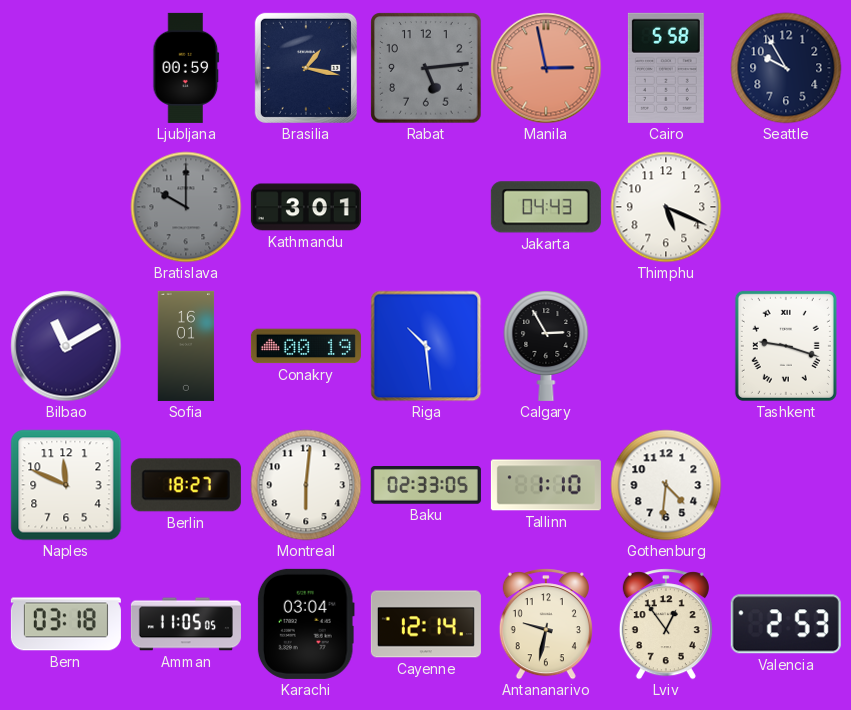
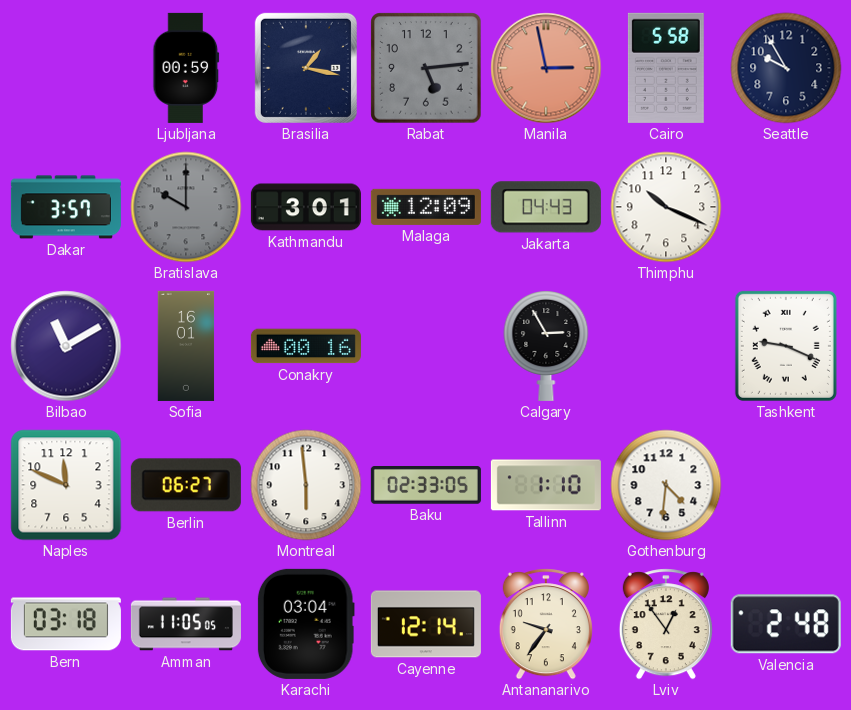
Dakar: none -> 3:57 (66, 207)
Malaga: none -> 12:09 (426, 207)
Thimphu: 5:19 -> 10:19 (666, 207)
Conakry: 00:19 -> 00:16 (306, 346)
Riga: 10:29 -> none (426, 346)
Tashkent: 9:18 -> 9:19 (786, 346)
Berlin: 18:27 -> 06:27 (186, 485)
Montreal: 6:01 -> 5:59 (306, 485)
Antananarivo: 9:32 -> 9:36 (546, 624)
Valencia: 2:53 -> 2:48 (786, 624)
